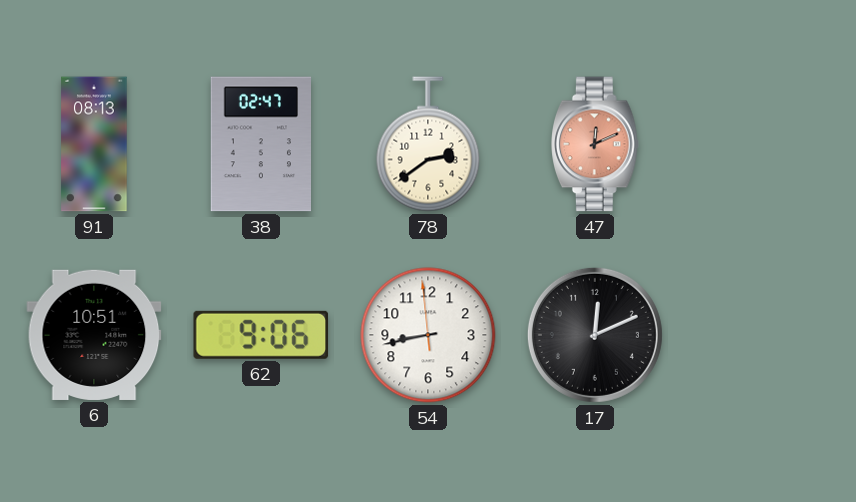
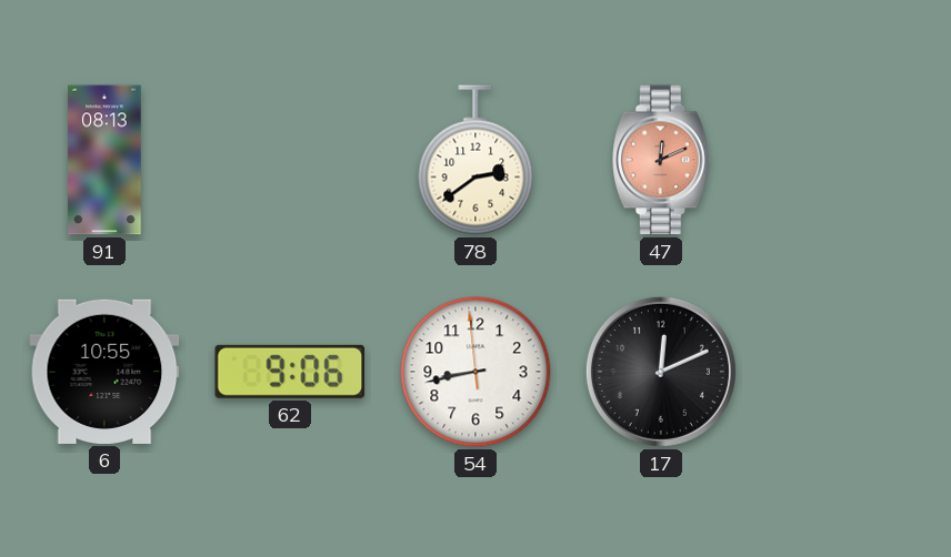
38: 02:47 -> none (260, 144)
6: 10:51 -> 10:55 (104, 372)
